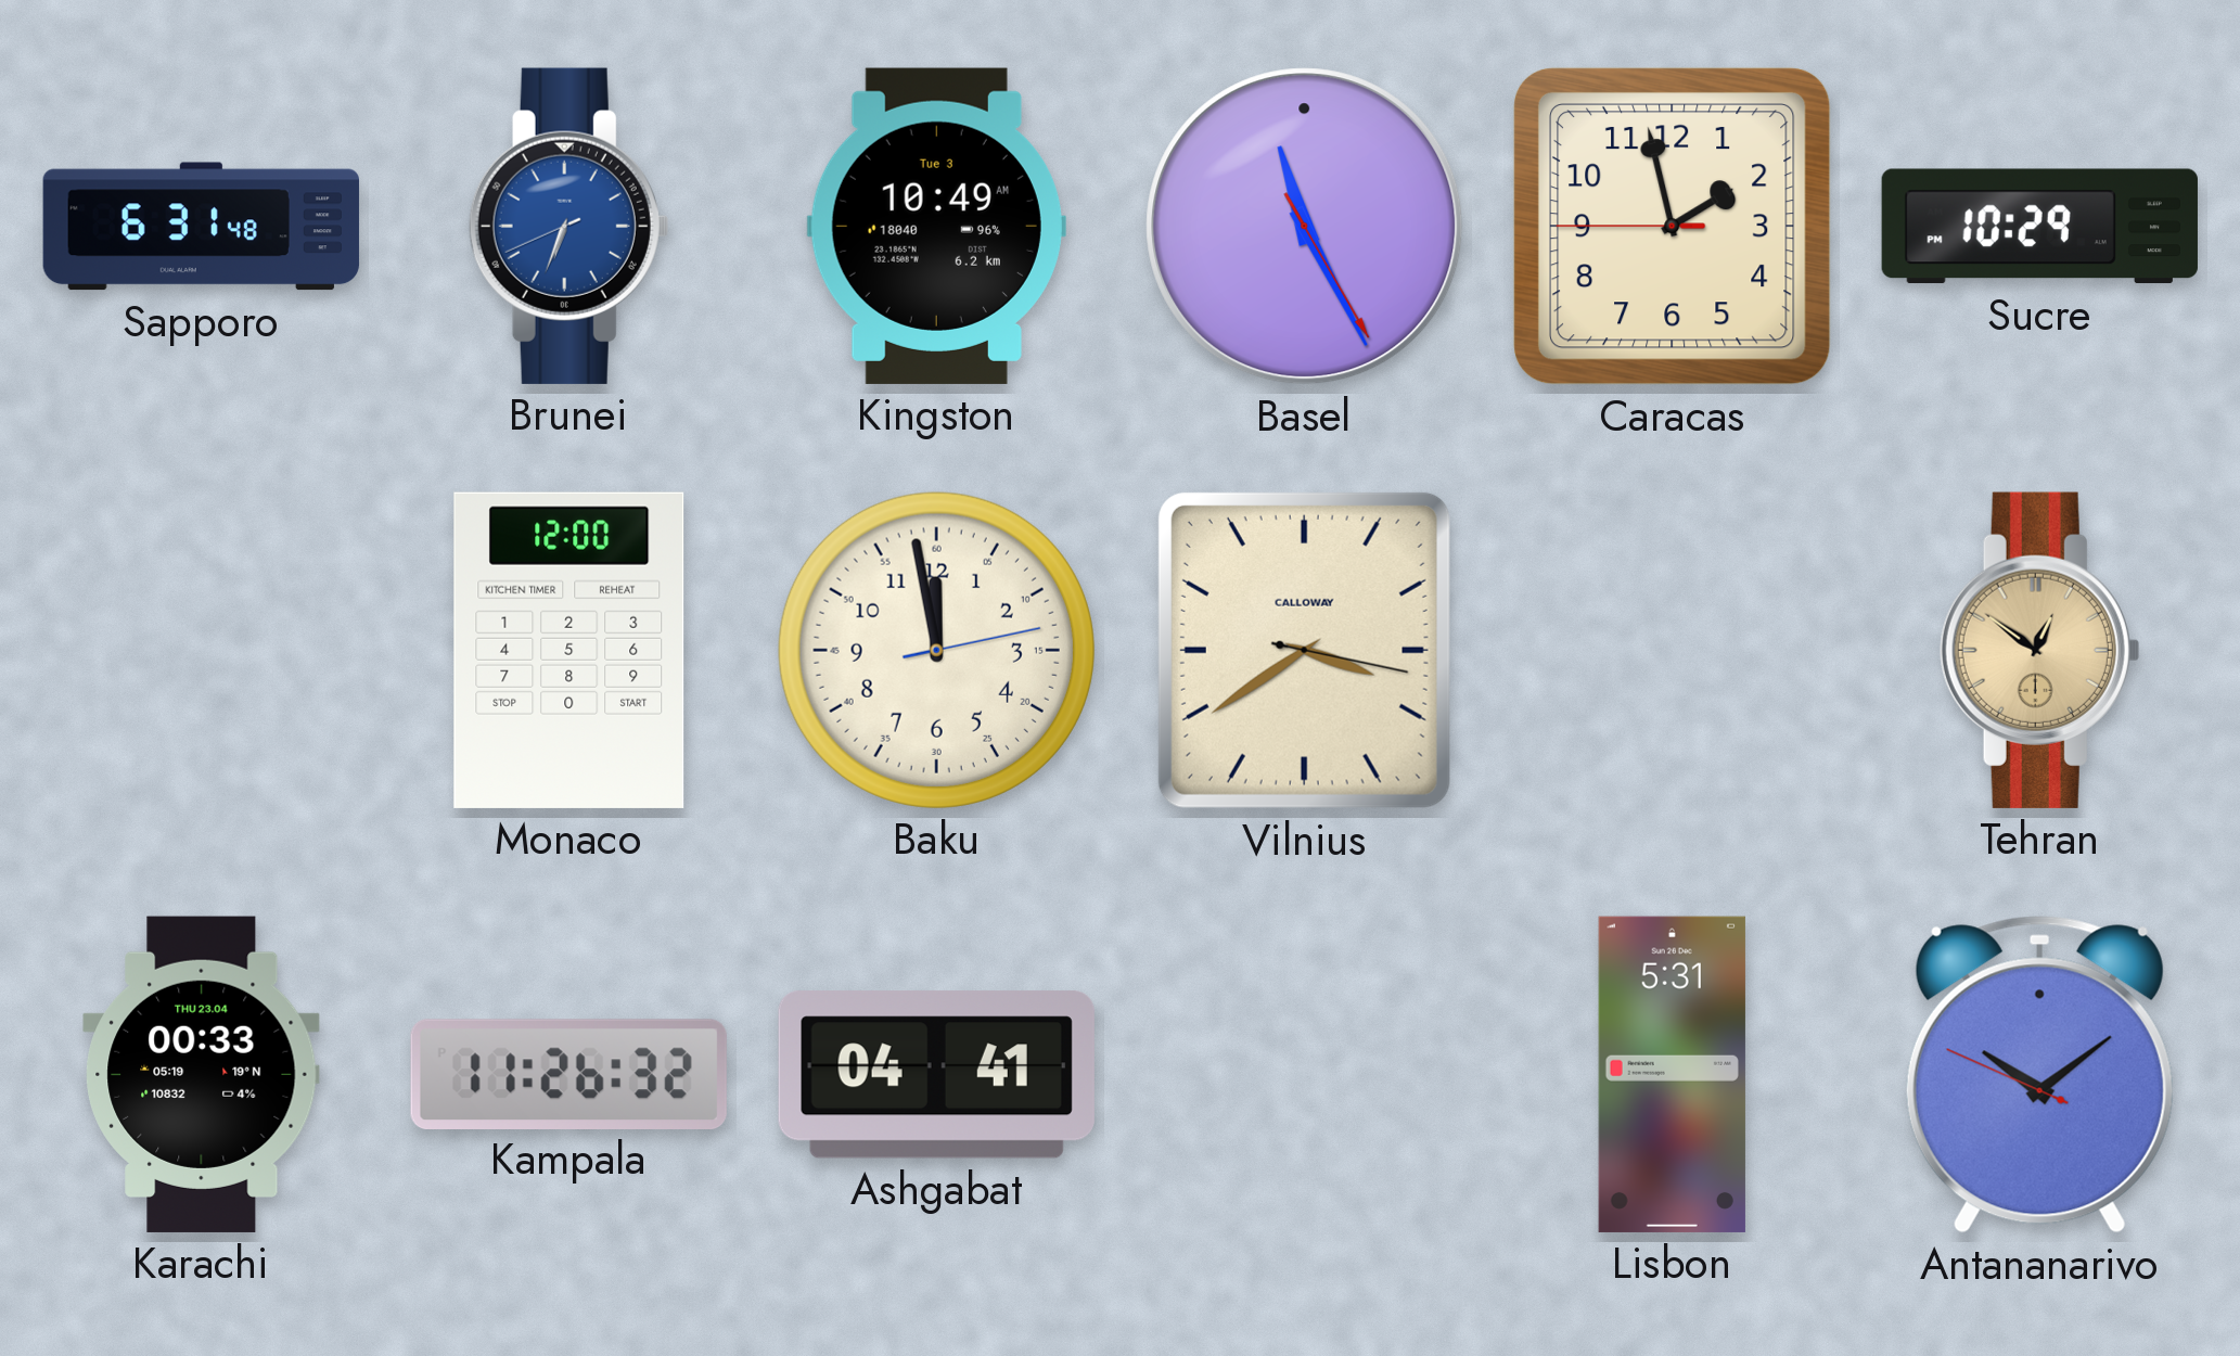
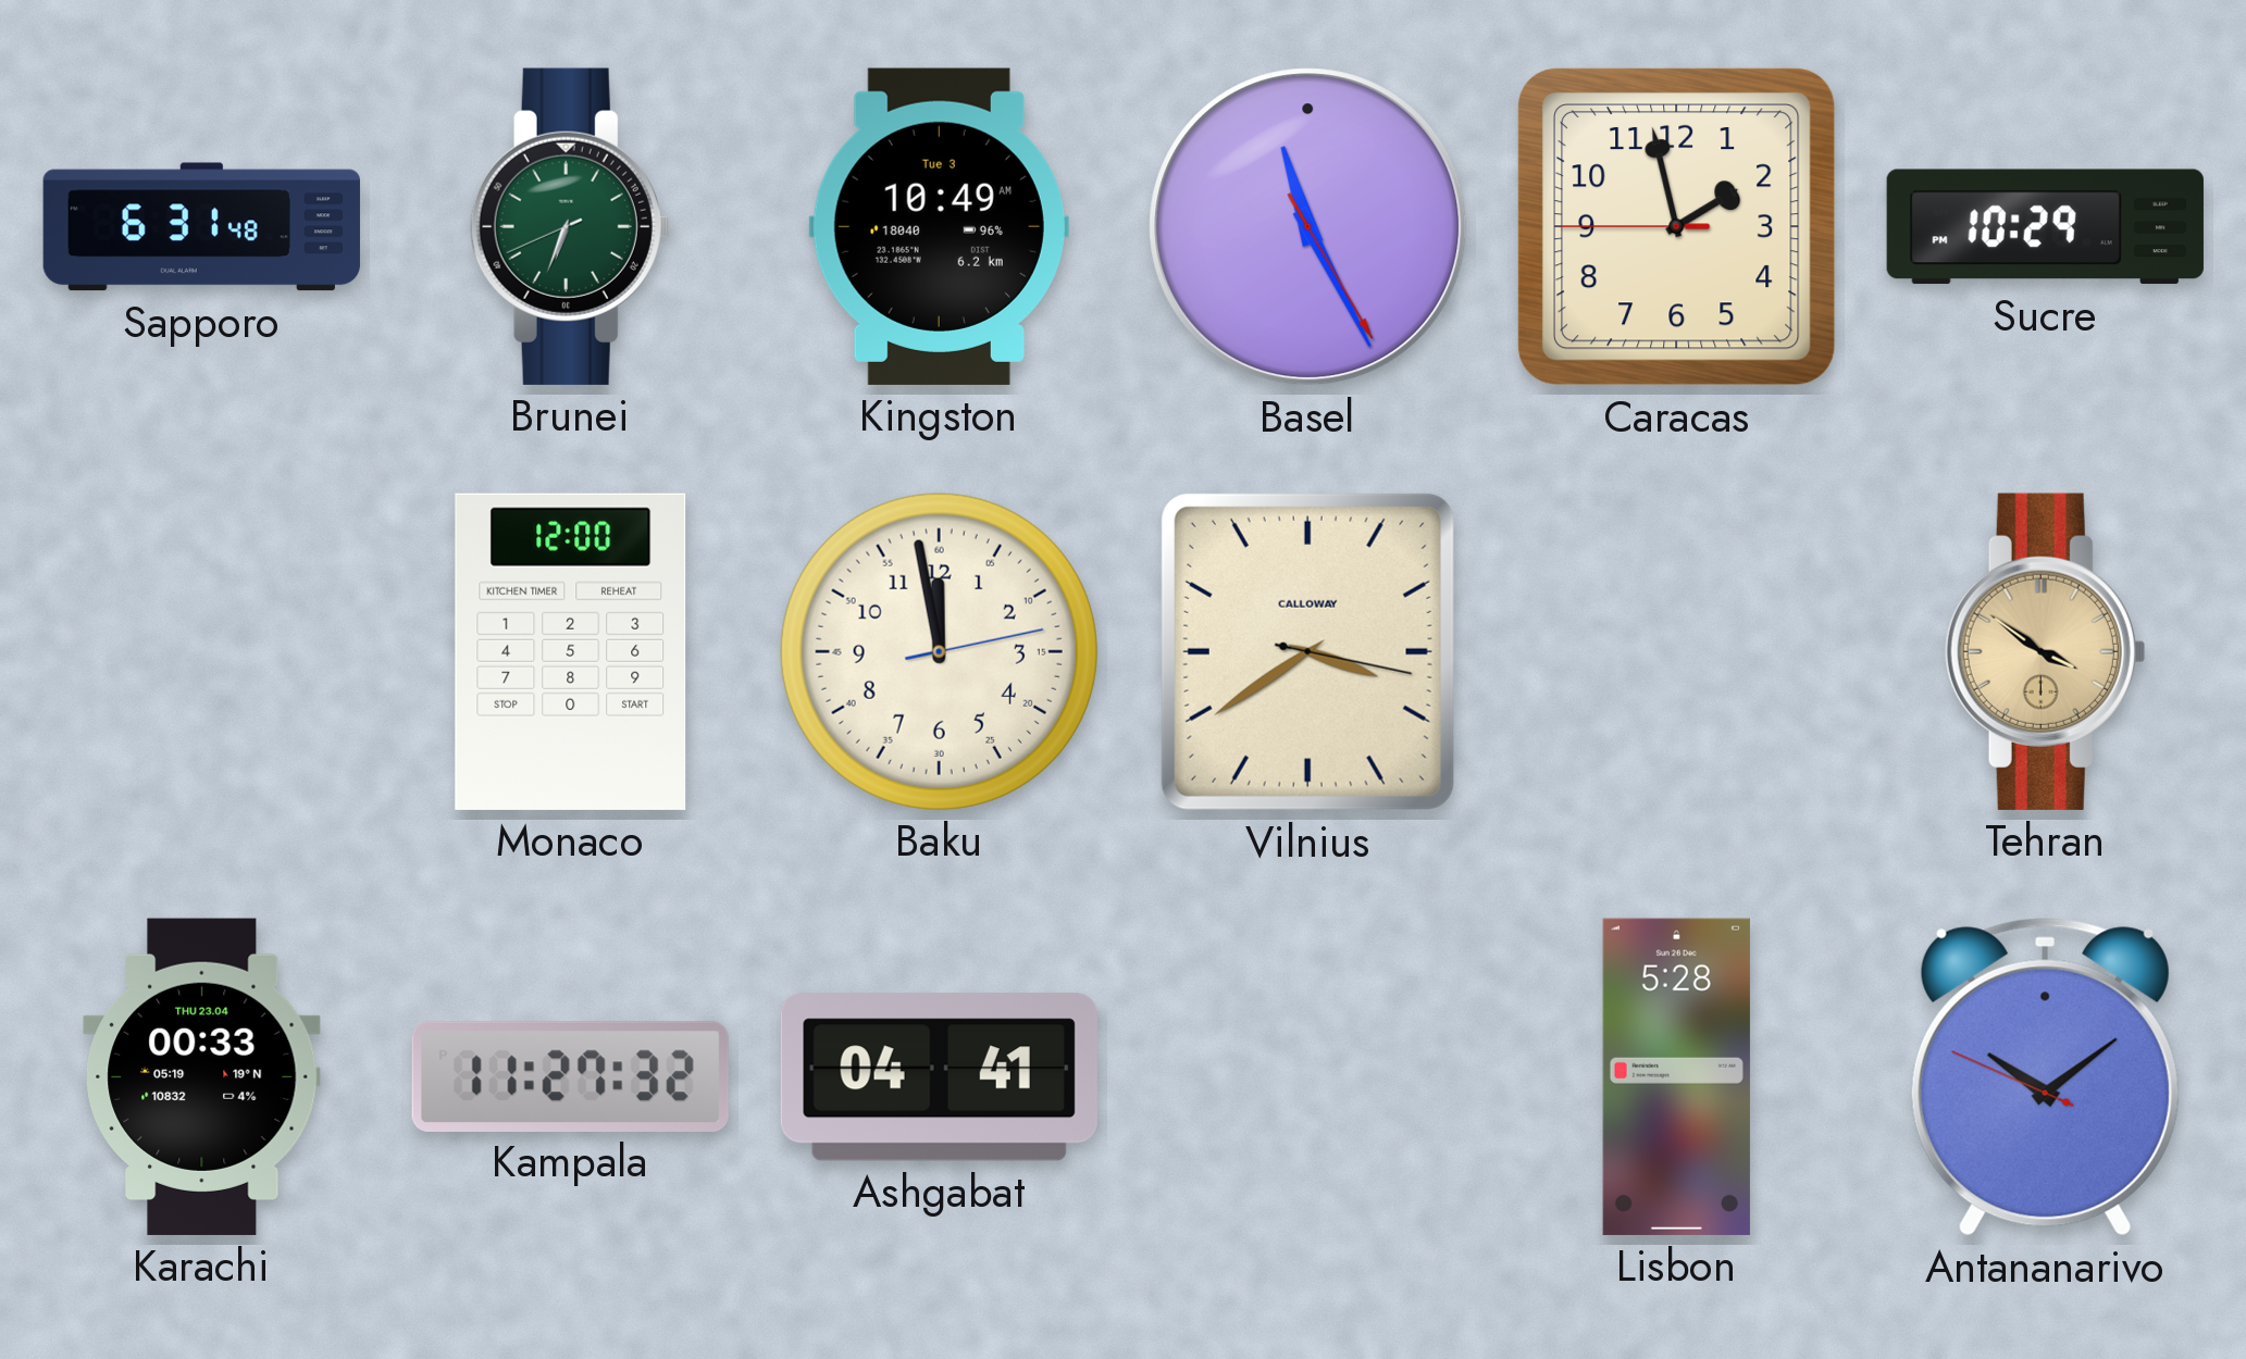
Brunei dial: blue -> green (570, 226)
Tehran: 12:51 -> 3:51 (2045, 651)
Kampala: 11:26 -> 11:27 (570, 1076)
Lisbon: 5:31 -> 5:28 (1676, 1076)
